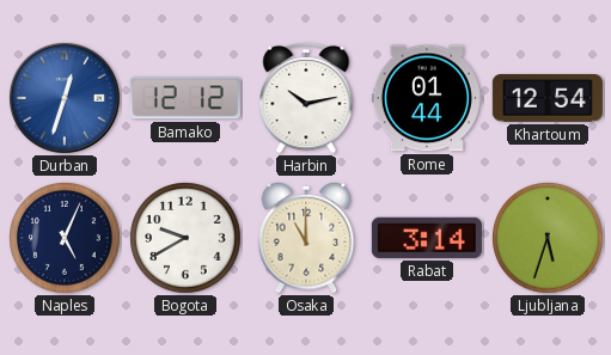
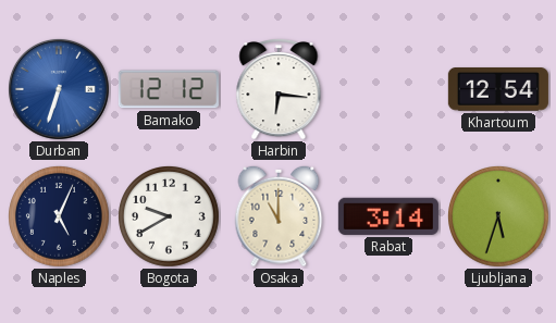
Durban: 12:33 -> 6:33 (59, 89)
Harbin: 10:13 -> 6:16 (279, 90)
Rome: 01:44 -> none (427, 98)
